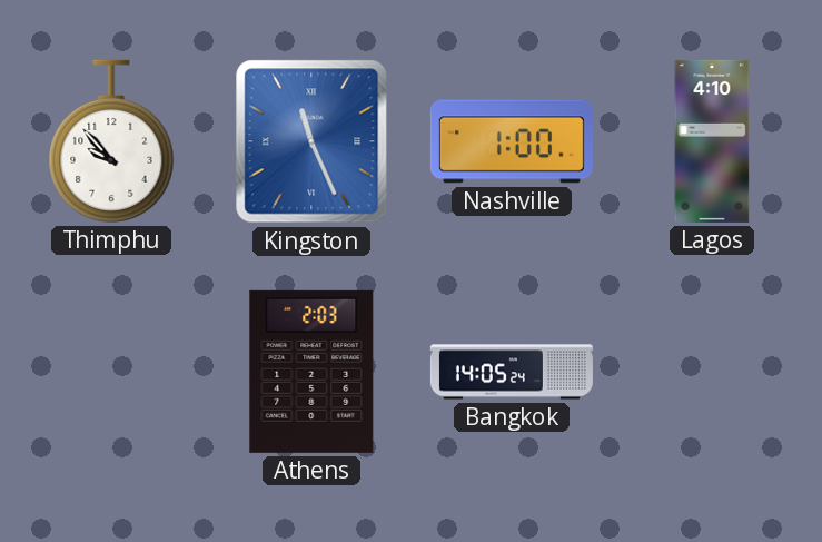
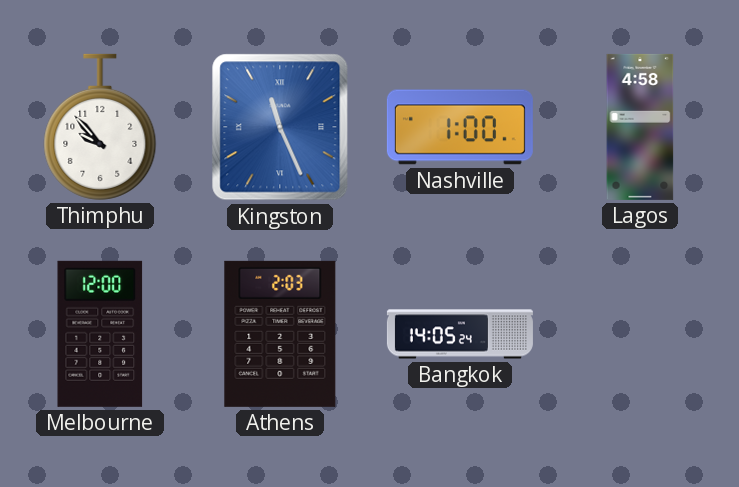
Lagos: 4:10 -> 4:58 (640, 127)
Melbourne: none -> 12:00 (100, 334)
